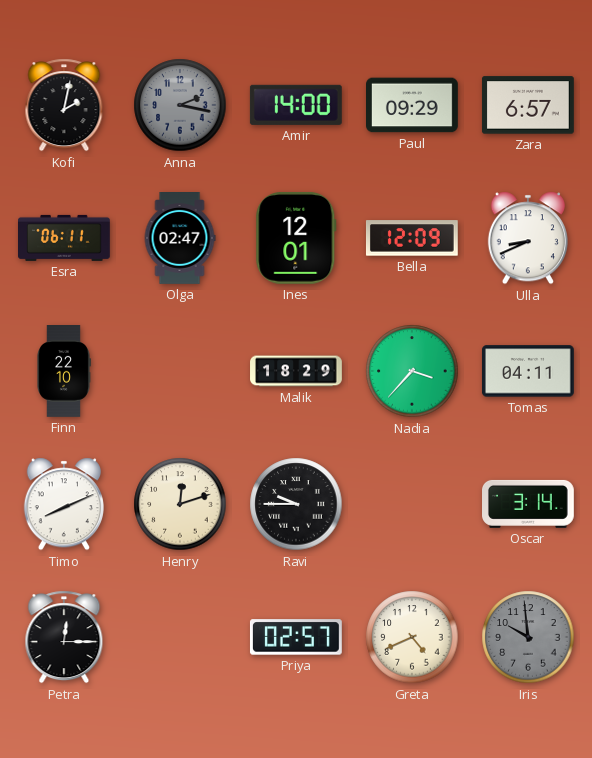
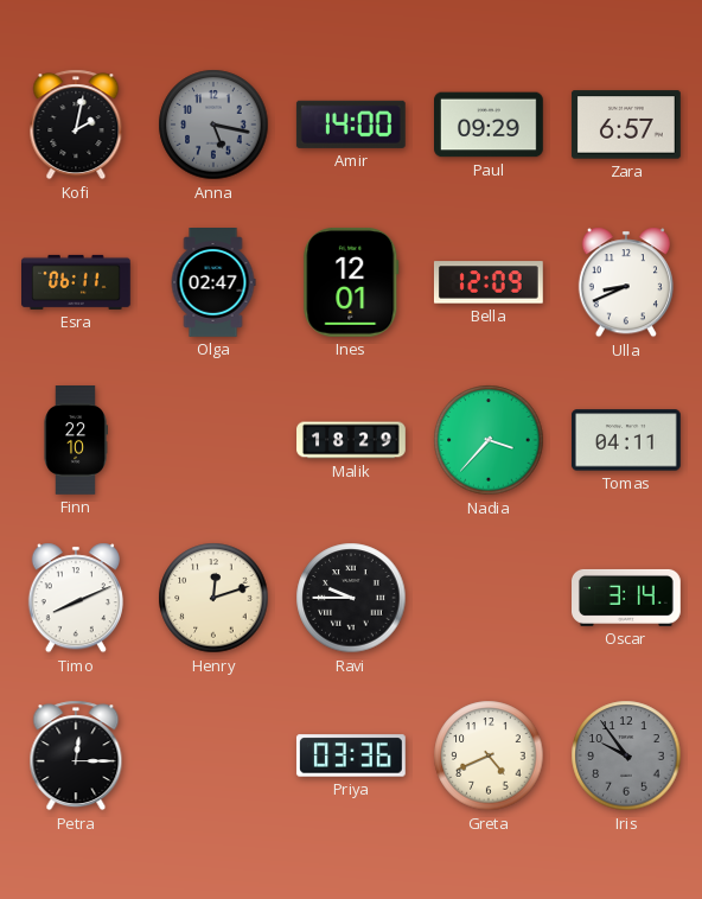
Anna: 2:17 -> 5:17 (213, 125)
Priya: 02:57 -> 03:36 (351, 755)
Iris: 9:59 -> 9:54 (626, 755)
